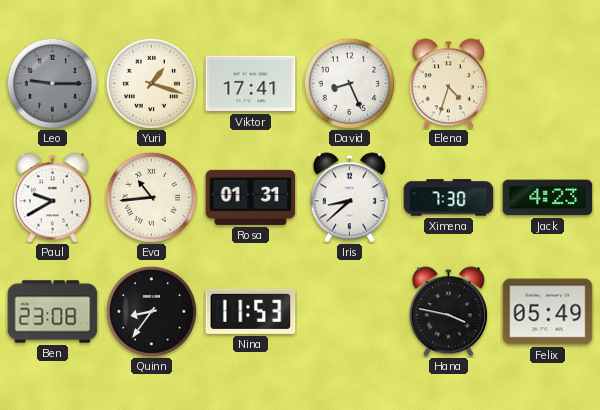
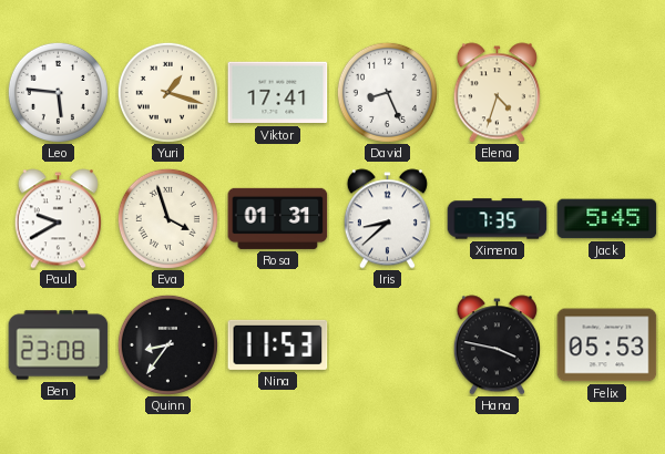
Leo: 9:15 -> 5:46 (58, 92)
Leo dial: grey -> white (58, 92)
Eva: 10:44 -> 3:57 (167, 218)
Ximena: 7:30 -> 7:35 (498, 219)
Jack: 4:23 -> 5:45 (607, 219)
Felix: 05:49 -> 05:53 (607, 345)
